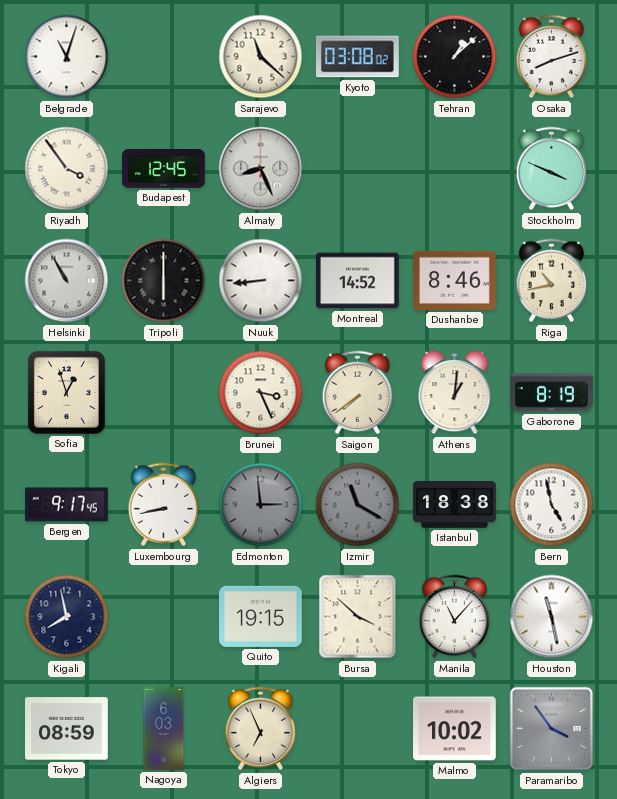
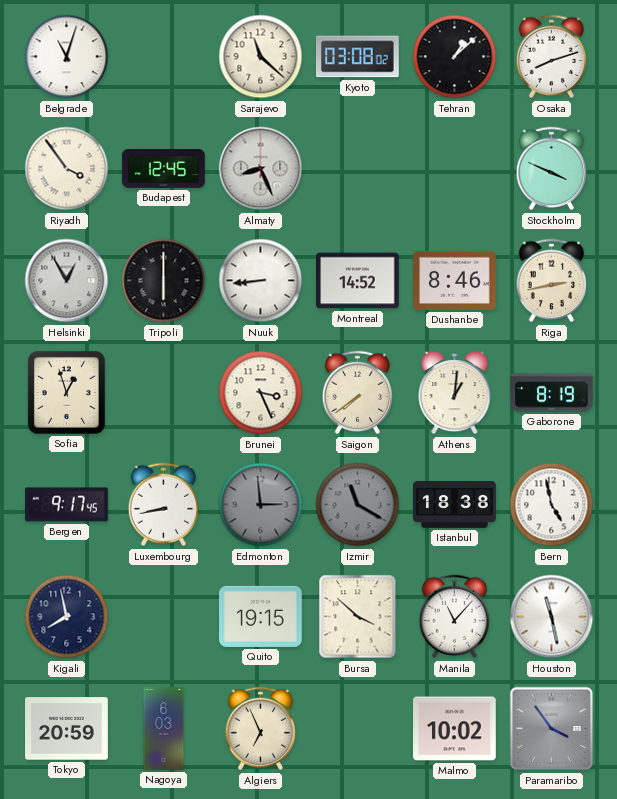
Helsinki: 10:55 -> 12:55 (67, 281)
Riga: 10:43 -> 2:43 (552, 281)
Tokyo: 08:59 -> 20:59 (67, 729)
